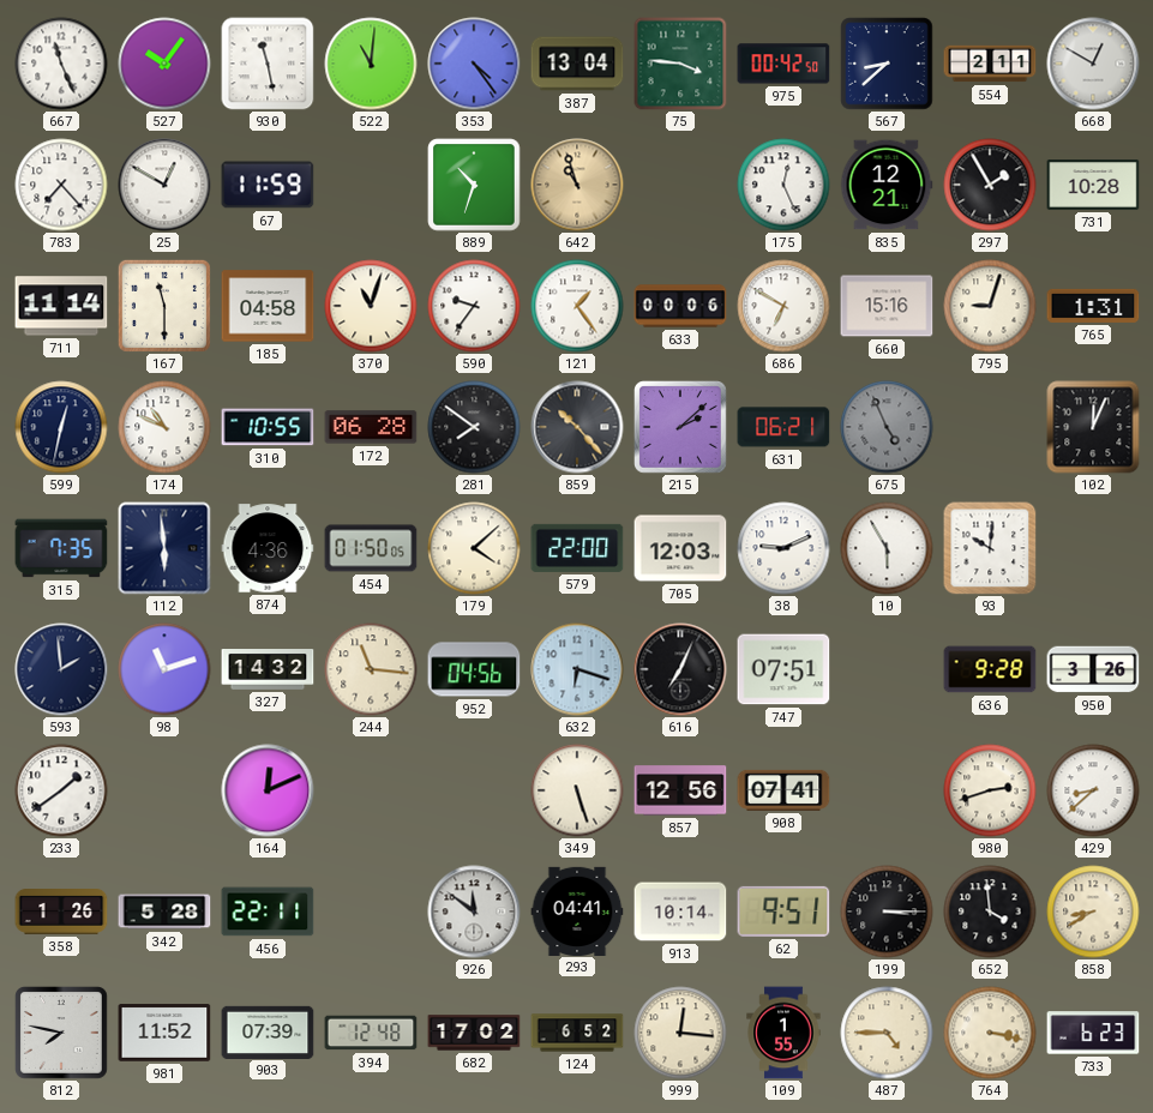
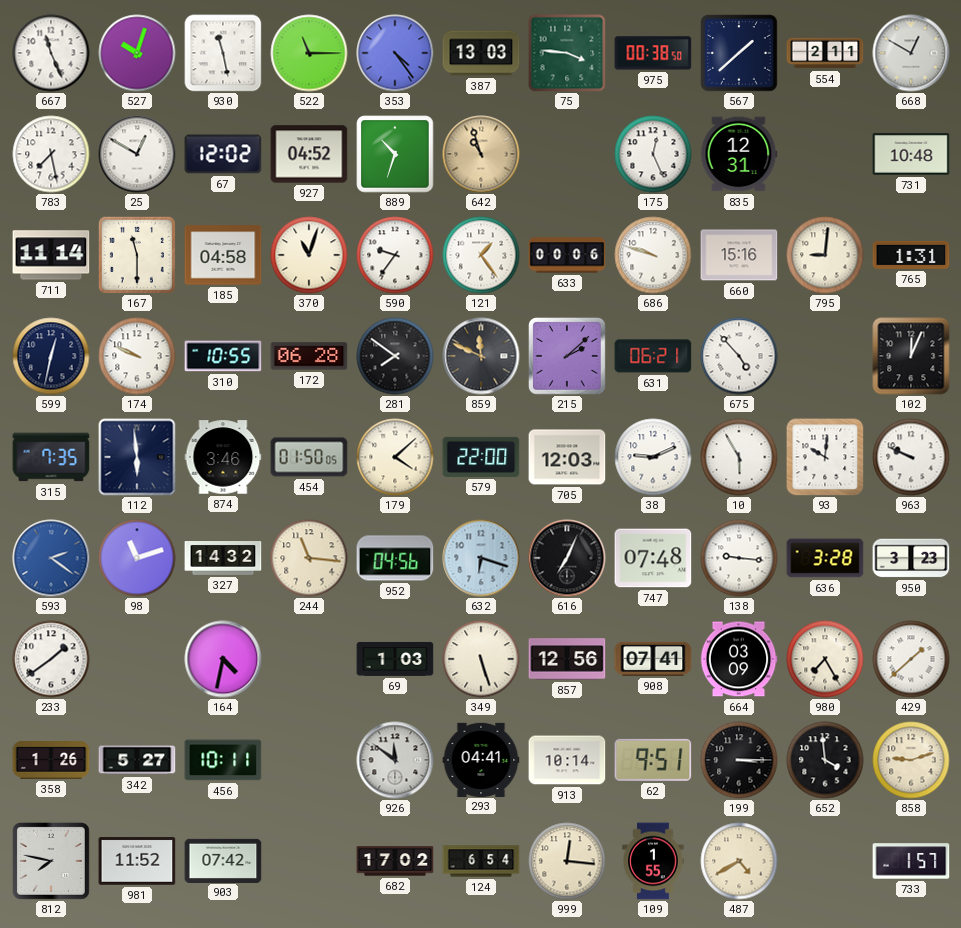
527: 10:06 -> 10:03 (137, 53)
522: 11:01 -> 11:15 (309, 53)
387: 13:04 -> 13:03 (481, 53)
975: 00:42 -> 00:38 (653, 53)
567: 8:38 -> 1:38 (739, 53)
783: 7:23 -> 7:28 (51, 154)
67: 11:59 -> 12:02 (223, 154)
927: none -> 04:52 (309, 154)
835: 12:21 -> 12:31 (739, 154)
297: 1:55 -> none (990, 185)
731: 10:28 -> 10:48 (911, 154)
686: 6:50 -> 9:48 (653, 255)
795: 9:03 -> 9:01 (825, 255)
174: 10:49 -> 9:49 (137, 356)
859: 10:23 -> 11:49 (481, 356)
675: 4:56 -> 4:53 (739, 356)
675 dial: grey -> white (739, 356)
874: 4:36 -> 3:46 (223, 457)
963: none -> 9:49 (911, 457)
593: 1:59 -> 2:21 (51, 558)
593 dial: navy -> blue (51, 558)
747: 07:51 -> 07:48 (653, 558)
138: none -> 9:16 (739, 558)
636: 9:28 -> 3:28 (825, 558)
950: 3:26 -> 3:23 (911, 558)
164: 12:11 -> 4:32 (223, 659)
69: none -> 1:03 (395, 659)
664: none -> 03:09 (739, 659)
980: 2:42 -> 7:25 (825, 659)
429: 8:38 -> 1:38 (911, 659)
342: 5:28 -> 5:27 (137, 760)
456: 22:11 -> 10:11 (223, 760)
858: 8:40 -> 9:12 (911, 760)
903: 07:39 -> 07:42 (223, 860)
394: 12:48 -> none (371, 1033)
124: 6:52 -> 6:54 (481, 861)
487: 4:45 -> 4:40 (739, 861)
764: 3:17 -> none (990, 1033)
733: 6:23 -> 1:57 (911, 861)
